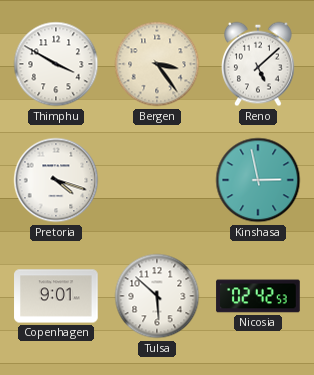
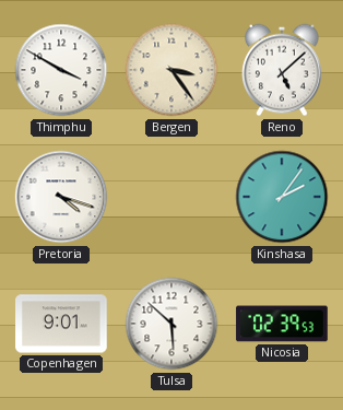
Kinshasa: 2:58 -> 2:06 (282, 197)
Nicosia: 02:42 -> 02:39 (282, 324)
